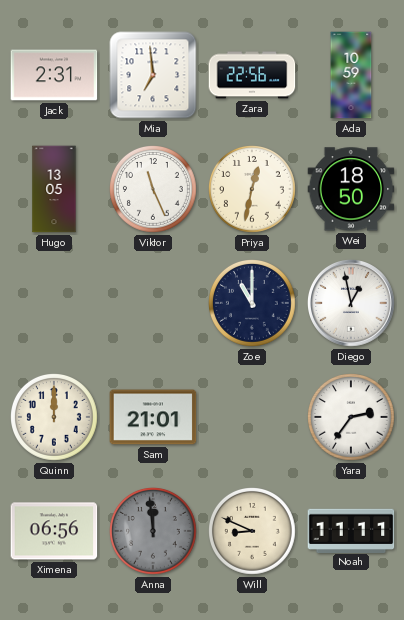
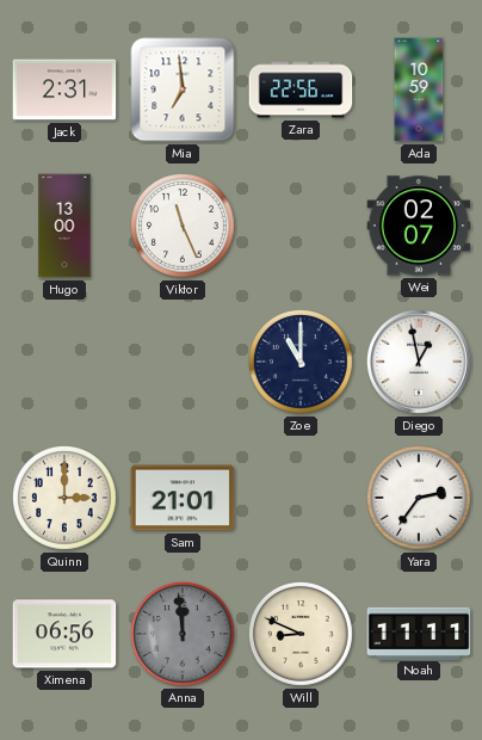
Hugo: 13:05 -> 13:00 (64, 226)
Priya: 12:32 -> none (253, 190)
Wei: 18:50 -> 02:07 (419, 226)
Quinn: 12:00 -> 3:00 (66, 499)
